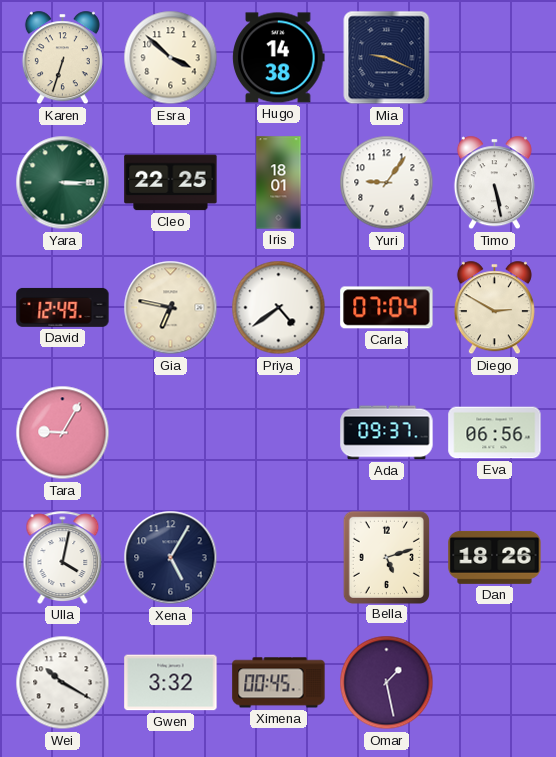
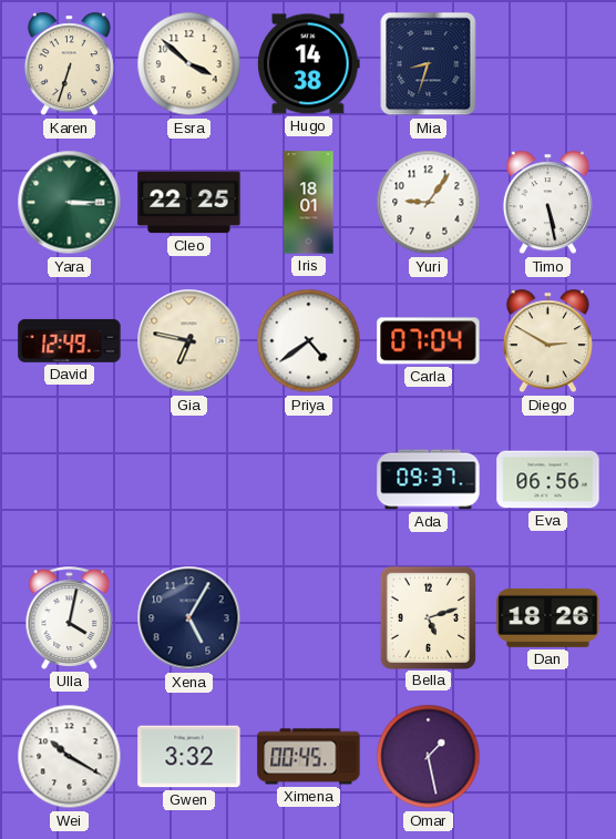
Mia: 9:19 -> 8:33 (429, 64)
Tara: 9:05 -> none (63, 433)
